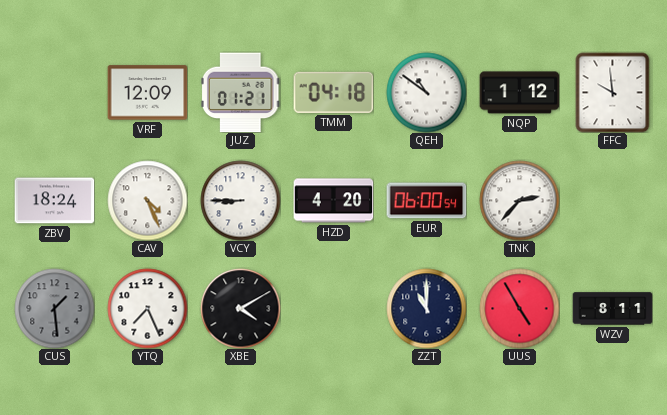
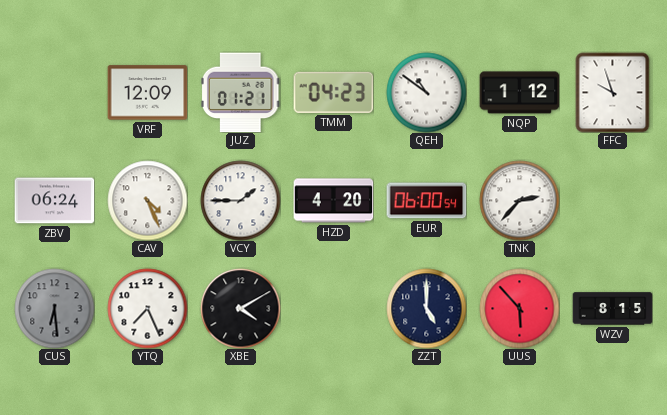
TMM: 04:18 -> 04:23 (333, 92)
FFC: 9:59 -> 9:57 (613, 92)
ZBV: 18:24 -> 06:24 (54, 201)
VCY: 8:45 -> 1:45 (240, 200)
CUS: 1:29 -> 6:29 (54, 308)
ZZT: 11:00 -> 5:00 (426, 308)
UUS: 4:55 -> 5:53 (519, 308)
WZV: 8:11 -> 8:15 (612, 309)
